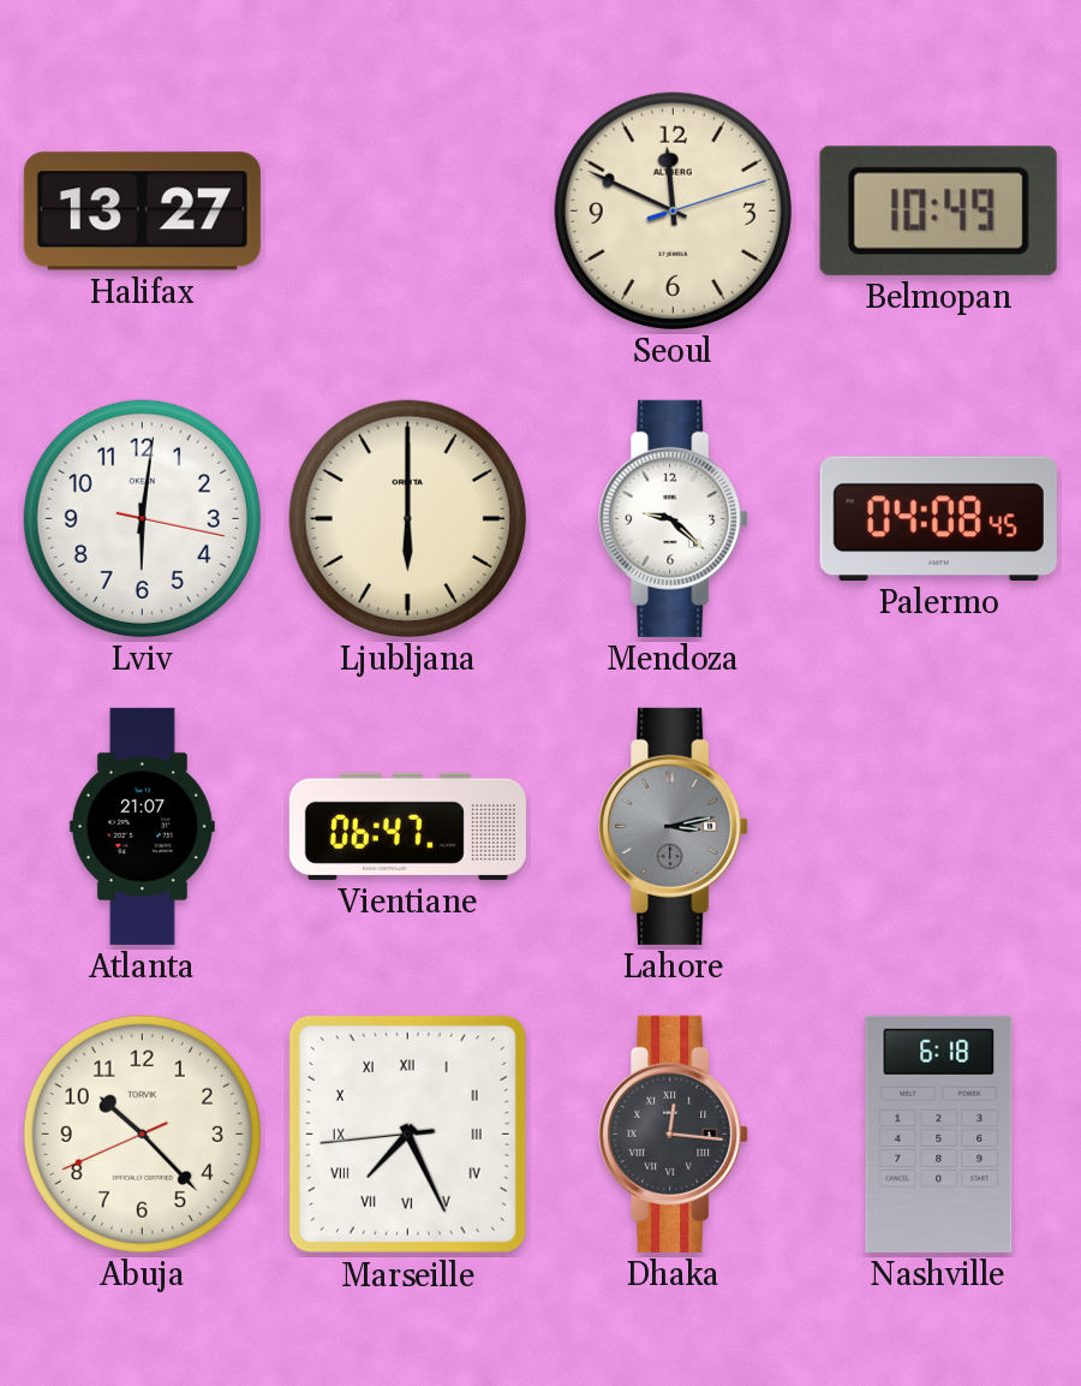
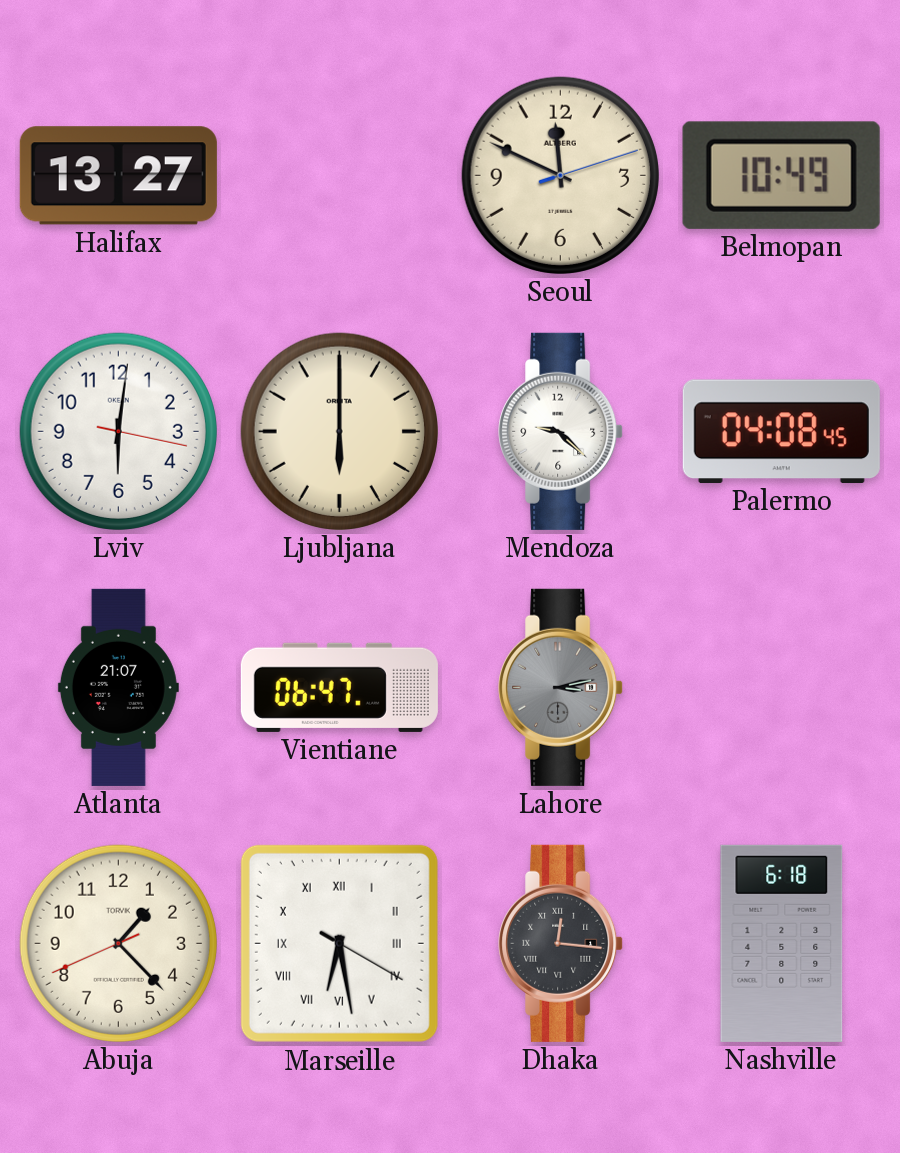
Abuja: 10:22 -> 1:22 (118, 943)
Marseille: 7:25 -> 6:28 (339, 943)
